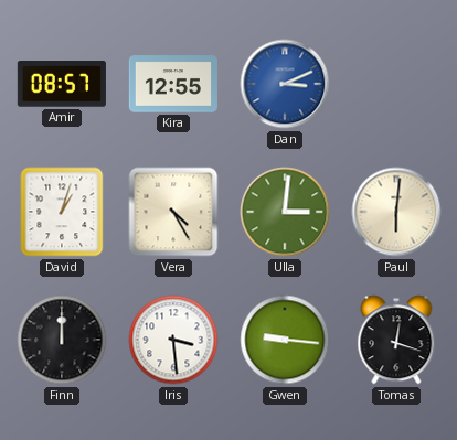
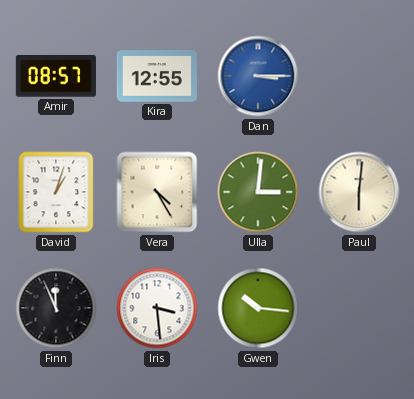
Dan: 3:11 -> 3:15 (258, 76)
Finn: 12:00 -> 11:56 (56, 308)
Gwen: 9:16 -> 10:16 (258, 308)
Tomas: 12:18 -> none (396, 340)
